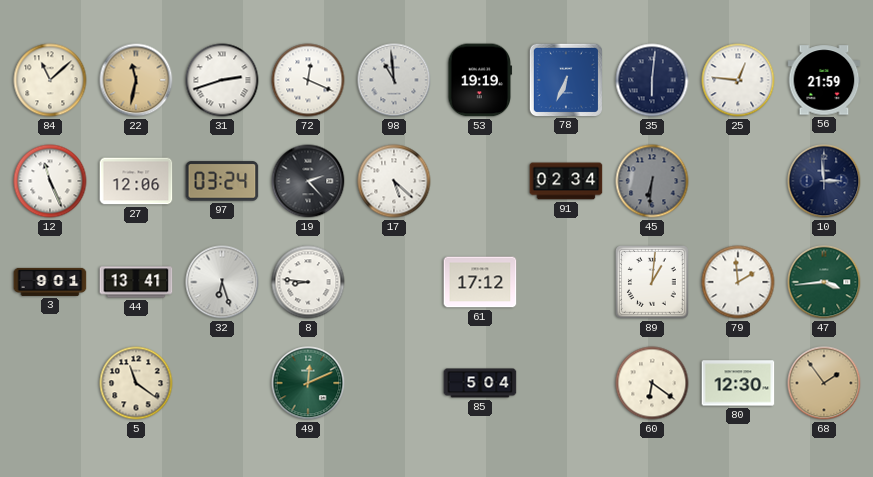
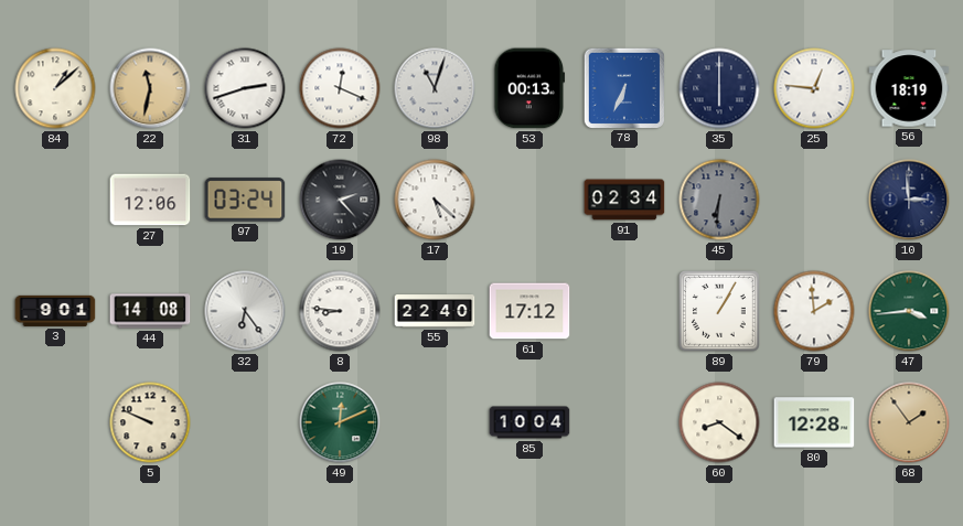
84: 11:08 -> 1:08 (55, 88)
98: 10:59 -> 11:03 (435, 88)
53: 19:19 -> 00:13 (529, 88)
35: 6:01 -> 6:00 (719, 88)
56: 21:59 -> 18:19 (909, 88)
12: 11:26 -> none (50, 181)
44: 13:41 -> 14:08 (150, 311)
32: 6:27 -> 6:24 (245, 311)
55: none -> 22:40 (435, 311)
89: 1:01 -> 1:05 (719, 311)
5: 11:21 -> 9:49 (150, 422)
85: 5:04 -> 10:04 (529, 422)
60: 6:21 -> 8:21 (719, 422)
80: 12:30 -> 12:28 (814, 422)
